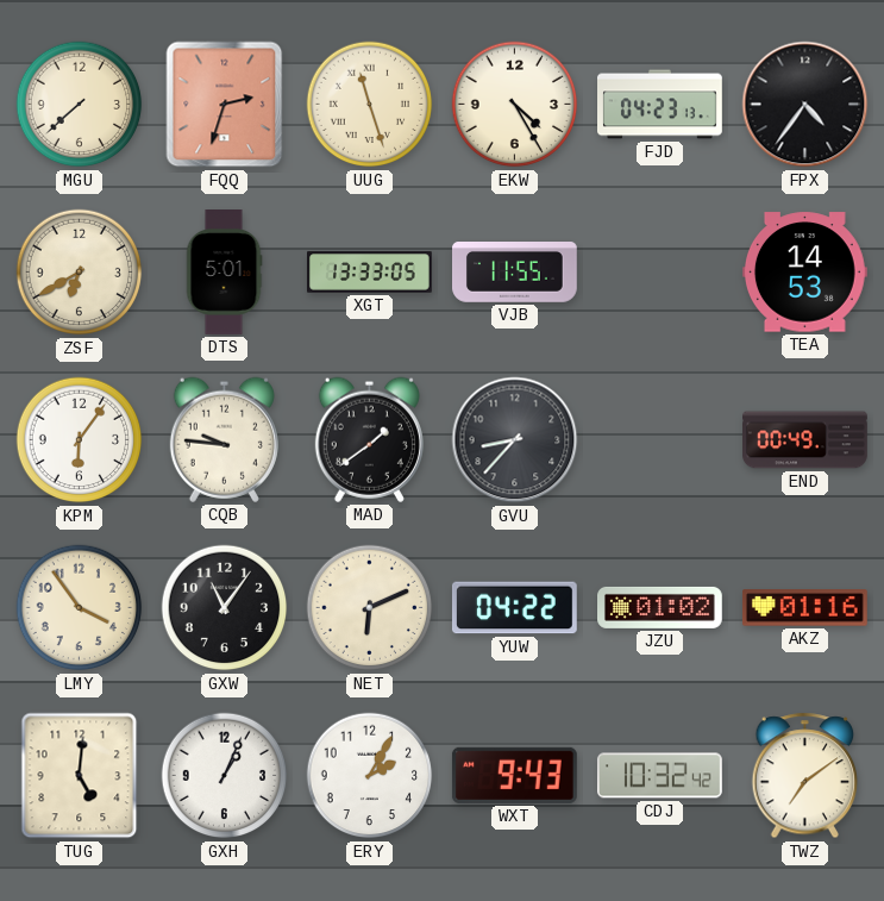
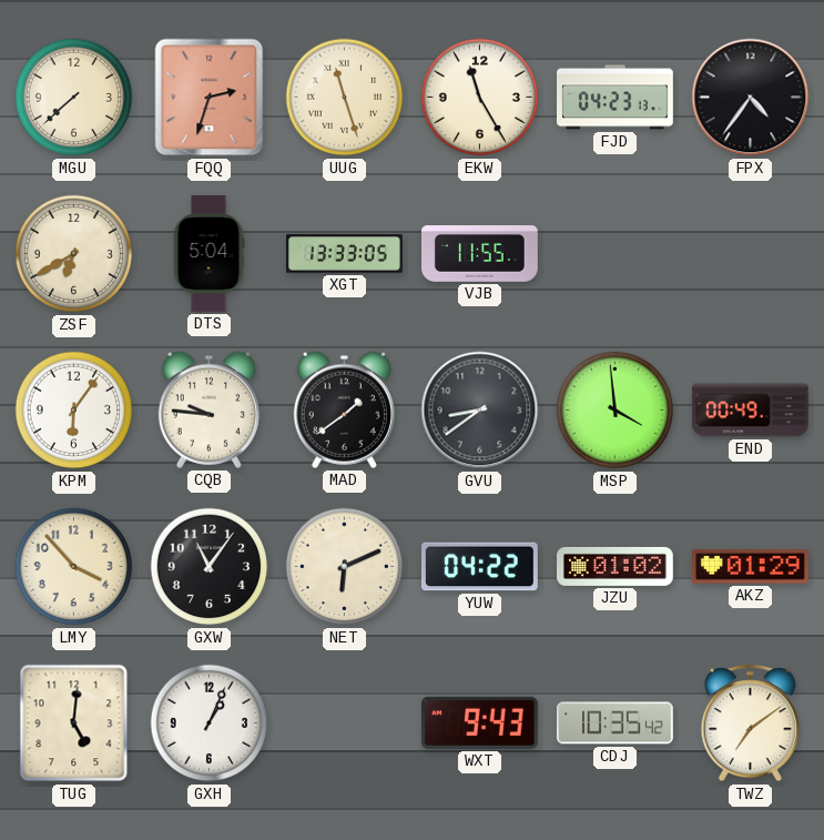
EKW: 4:25 -> 11:25 (480, 98)
DTS: 5:01 -> 5:04 (208, 254)
TEA: 14:53 -> none (804, 273)
GVU: 8:37 -> 8:39 (480, 411)
MSP: none -> 3:59 (616, 411)
LMY: 3:54 -> 3:53 (74, 567)
AKZ: 01:16 -> 01:29 (750, 567)
ERY: 2:05 -> none (370, 776)
CDJ: 10:32 -> 10:35 (614, 723)
